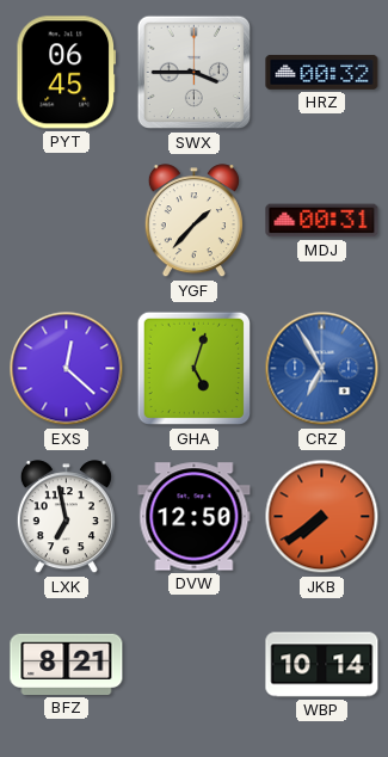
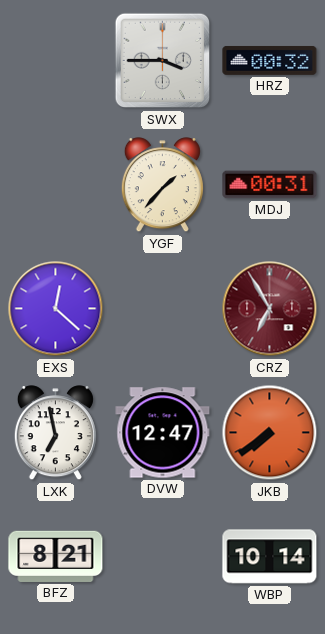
PYT: 06:45 -> none (66, 73)
GHA: 5:03 -> none (195, 369)
CRZ dial: blue -> burgundy (270, 309)
DVW: 12:50 -> 12:47 (163, 433)
